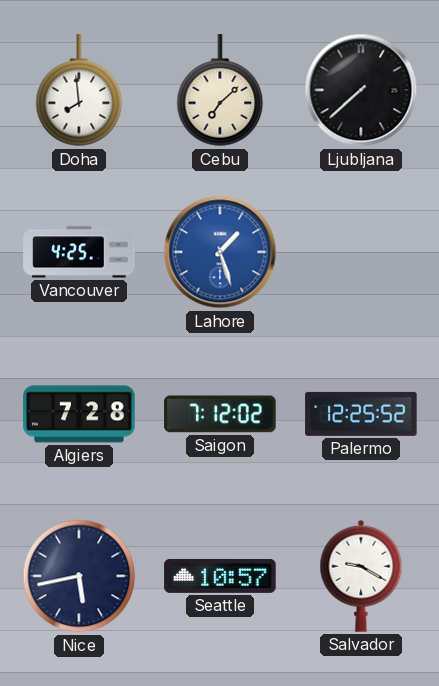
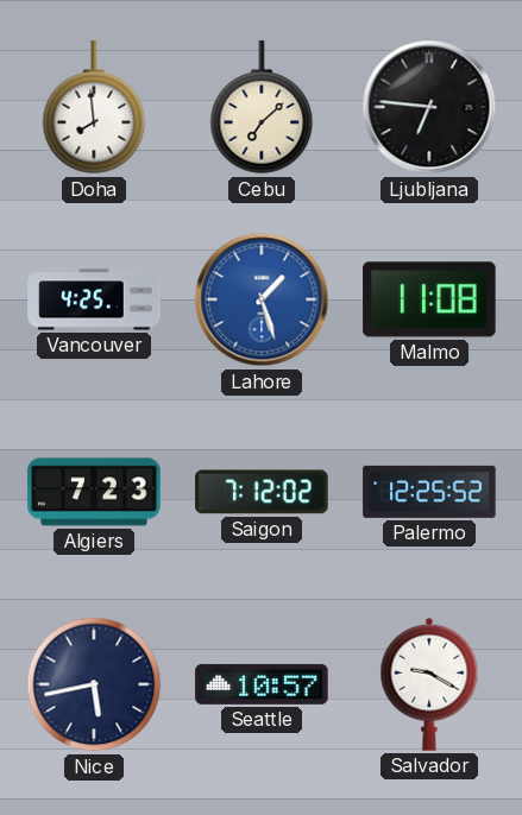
Ljubljana: 7:38 -> 6:46 (429, 107)
Malmo: none -> 11:08 (429, 299)
Algiers: 7:28 -> 7:23 (94, 492)
